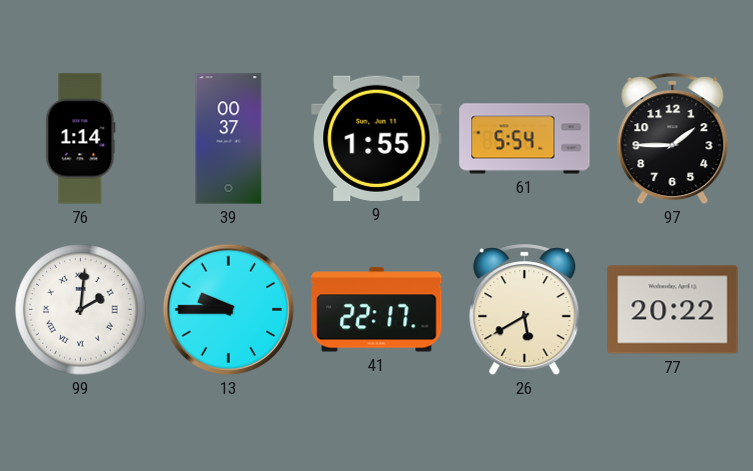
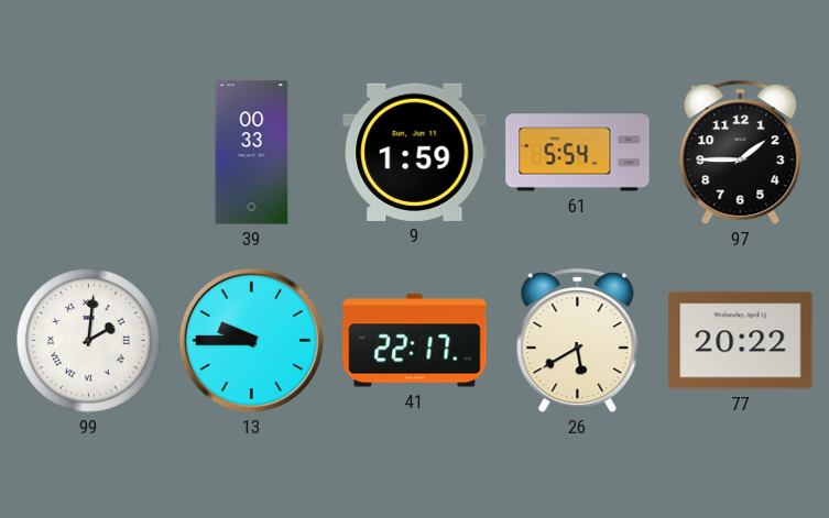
76: 1:14 -> none (81, 139)
39: 00:37 -> 00:33 (252, 153)
9: 1:55 -> 1:59 (415, 152)
